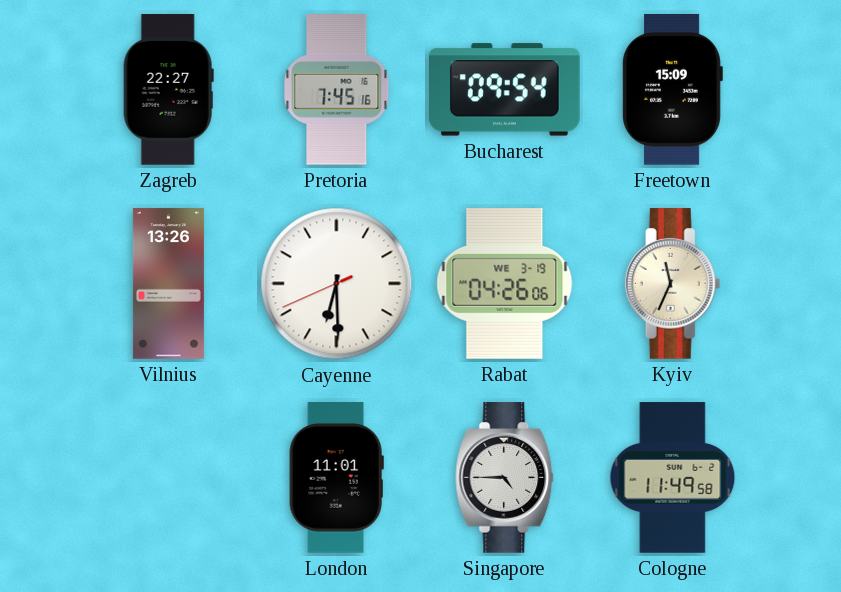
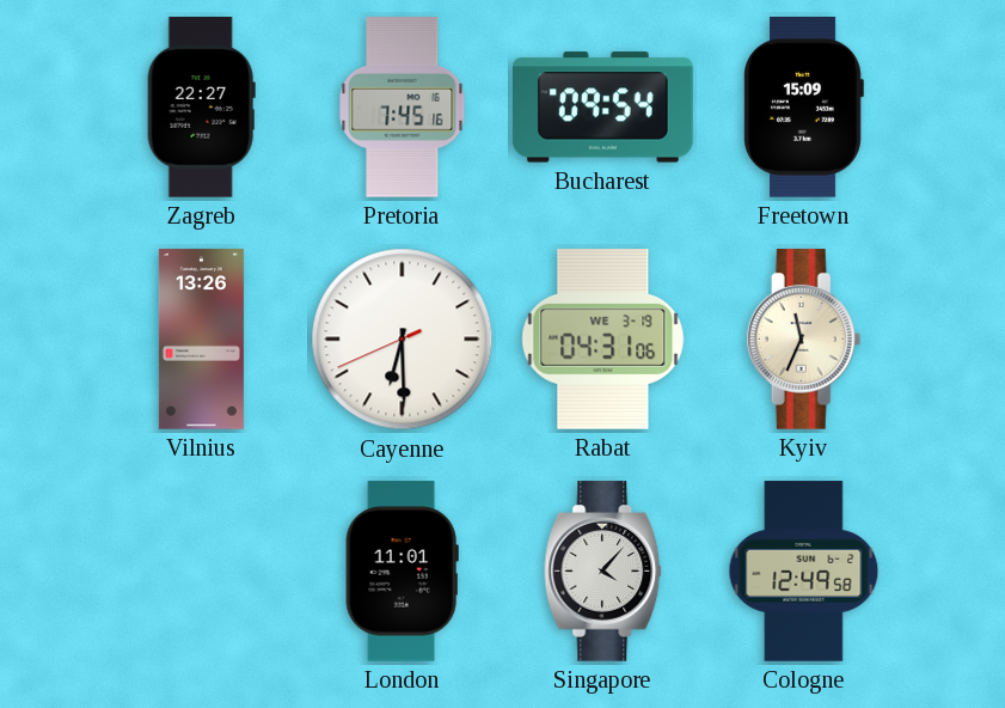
Rabat: 04:26 -> 04:31 (603, 340)
Singapore: 4:45 -> 4:07 (603, 572)
Cologne: 11:49 -> 12:49 (804, 572)
